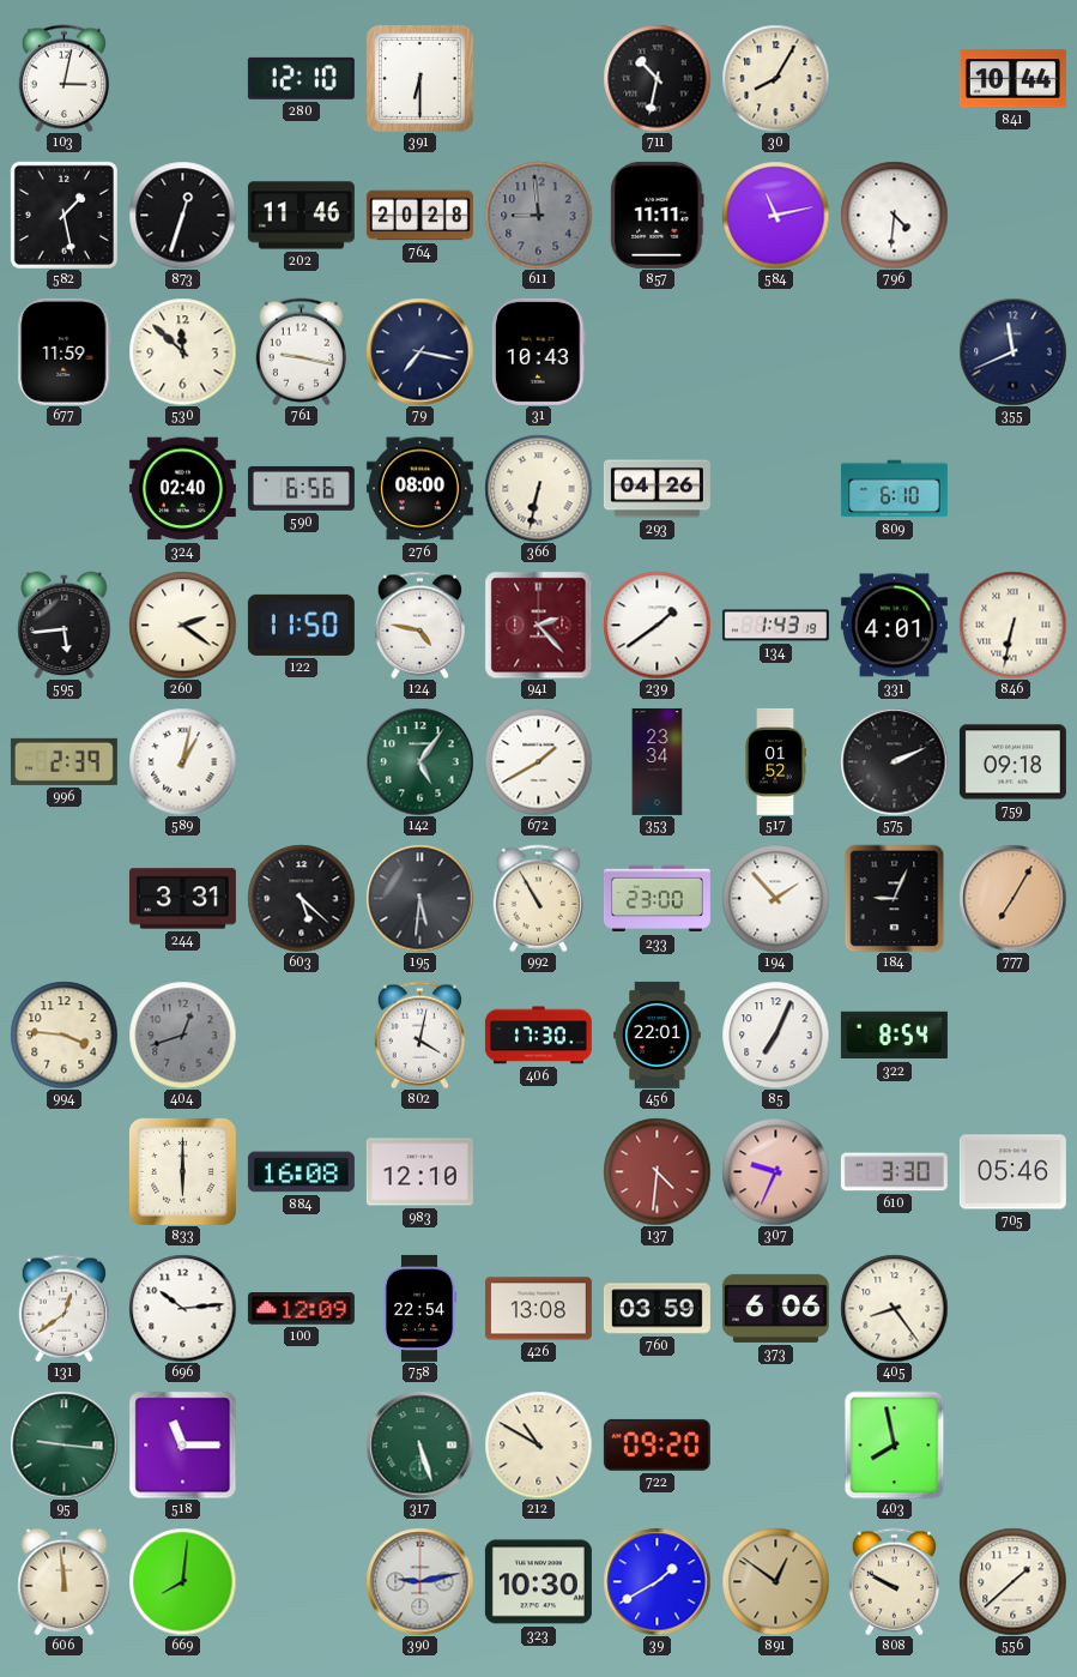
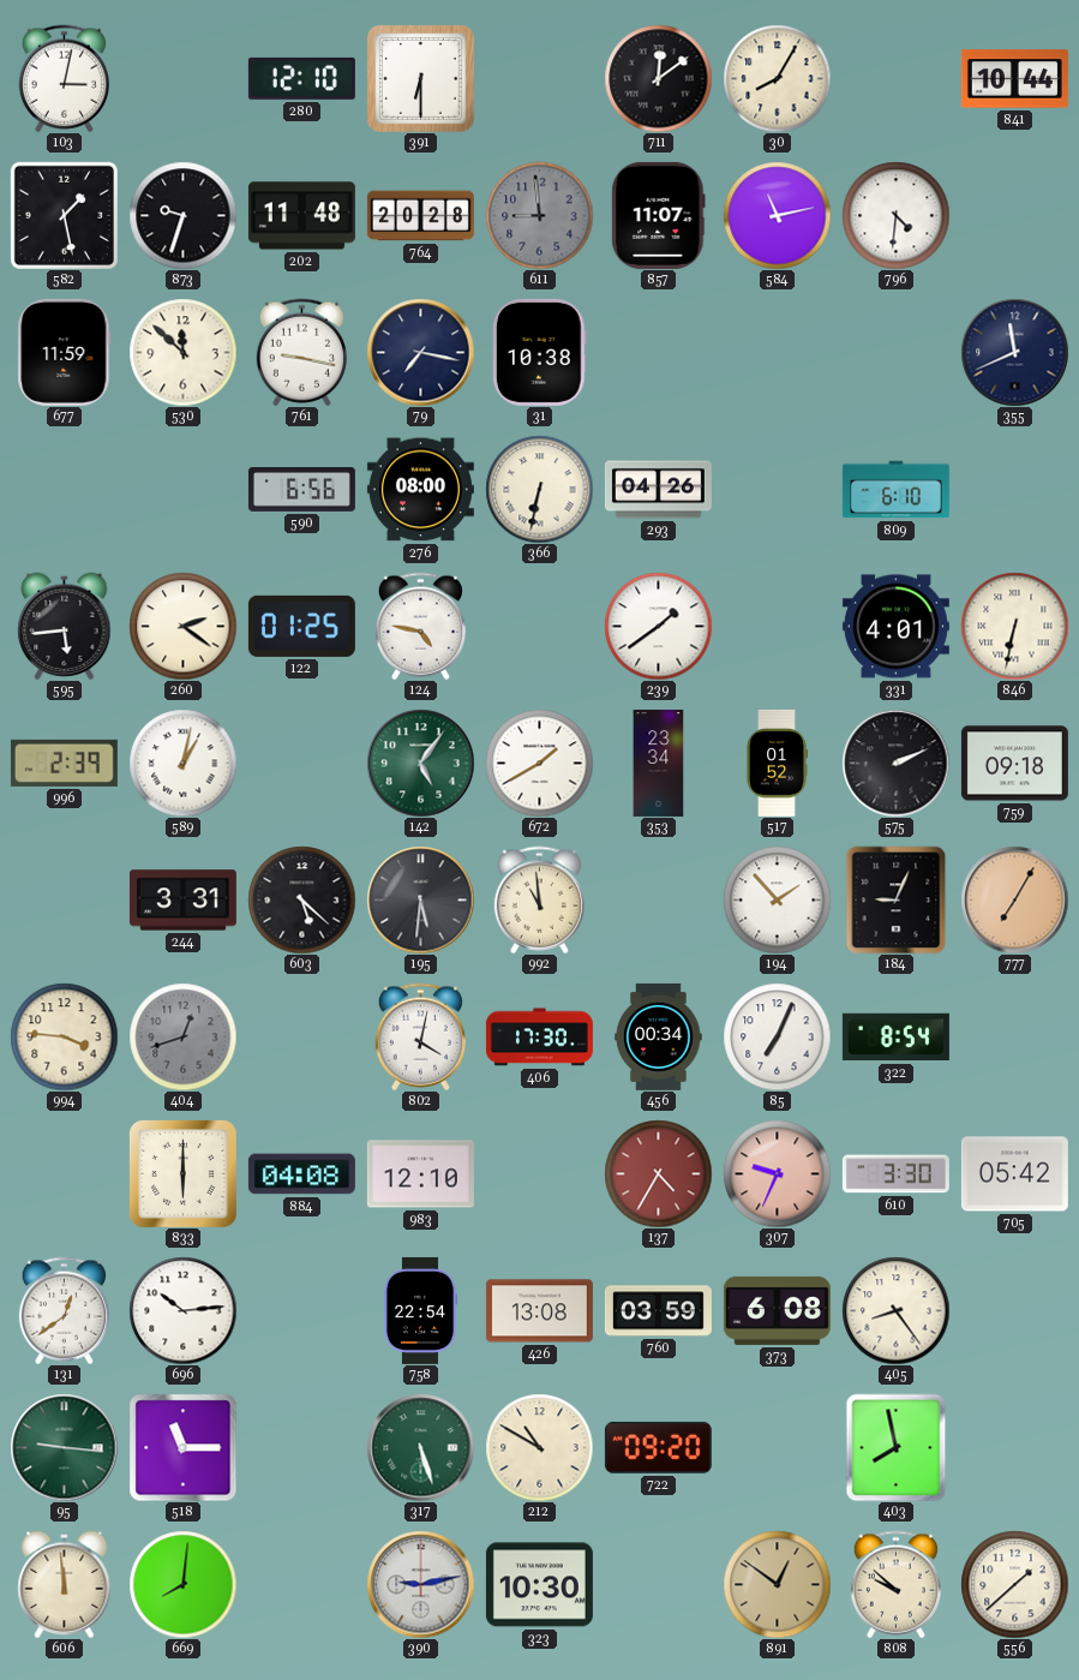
711: 10:32 -> 12:09 (658, 78)
873: 12:33 -> 9:33 (182, 215)
202: 11:46 -> 11:48 (301, 216)
857: 11:11 -> 11:07 (659, 215)
31: 10:43 -> 10:38 (540, 352)
324: 02:40 -> none (182, 489)
122: 11:50 -> 01:25 (301, 626)
941: 2:23 -> none (538, 625)
134: 1:43 -> none (775, 626)
992: 10:55 -> 10:59 (539, 899)
233: 23:00 -> none (657, 899)
456: 22:01 -> 00:34 (659, 1036)
884: 16:08 -> 04:08 (301, 1174)
137: 4:31 -> 4:35 (658, 1173)
705: 05:46 -> 05:42 (1014, 1174)
100: 12:09 -> none (301, 1309)
373: 6:06 -> 6:08 (777, 1310)
39: 1:40 -> none (657, 1581)
808: 9:50 -> 9:52 (895, 1584)
